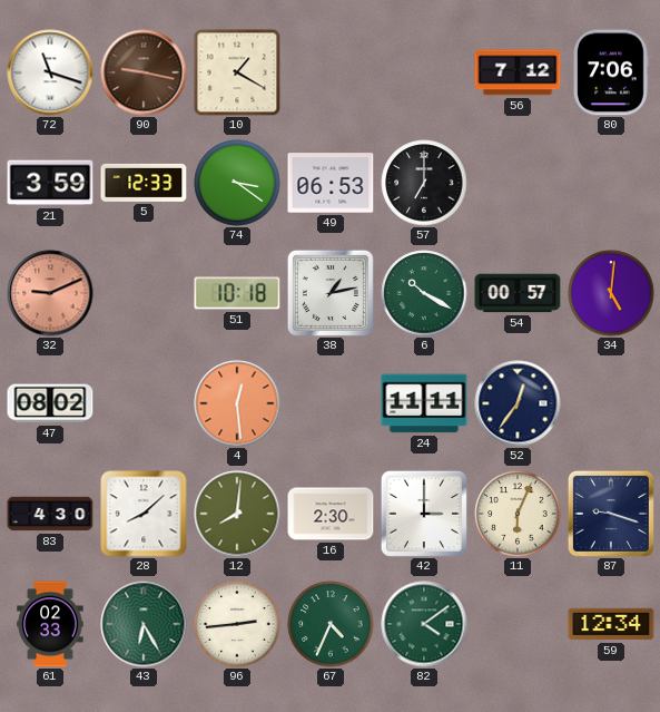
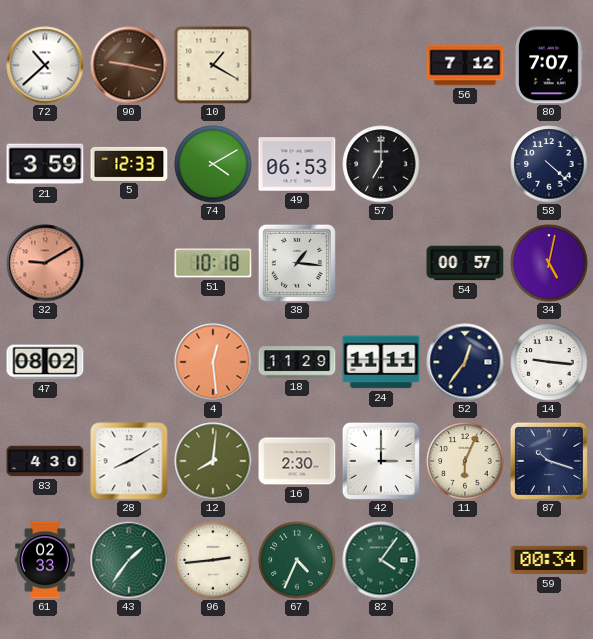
72: 11:18 -> 10:38 (45, 65)
80: 7:06 -> 7:07 (549, 65)
74: 3:21 -> 4:10 (213, 164)
58: none -> 4:22 (549, 164)
32: 9:11 -> 9:10 (45, 263)
38: 1:13 -> 1:16 (297, 263)
6: 10:20 -> none (424, 293)
34: 5:01 -> 5:02 (549, 263)
18: none -> 11:29 (297, 362)
14: none -> 9:16 (549, 362)
28: 8:08 -> 8:10 (129, 461)
87: 9:18 -> 10:18 (549, 461)
43: 6:25 -> 1:36 (129, 560)
82: 4:09 -> 4:06 (381, 560)
59: 12:34 -> 00:34 (549, 560)
